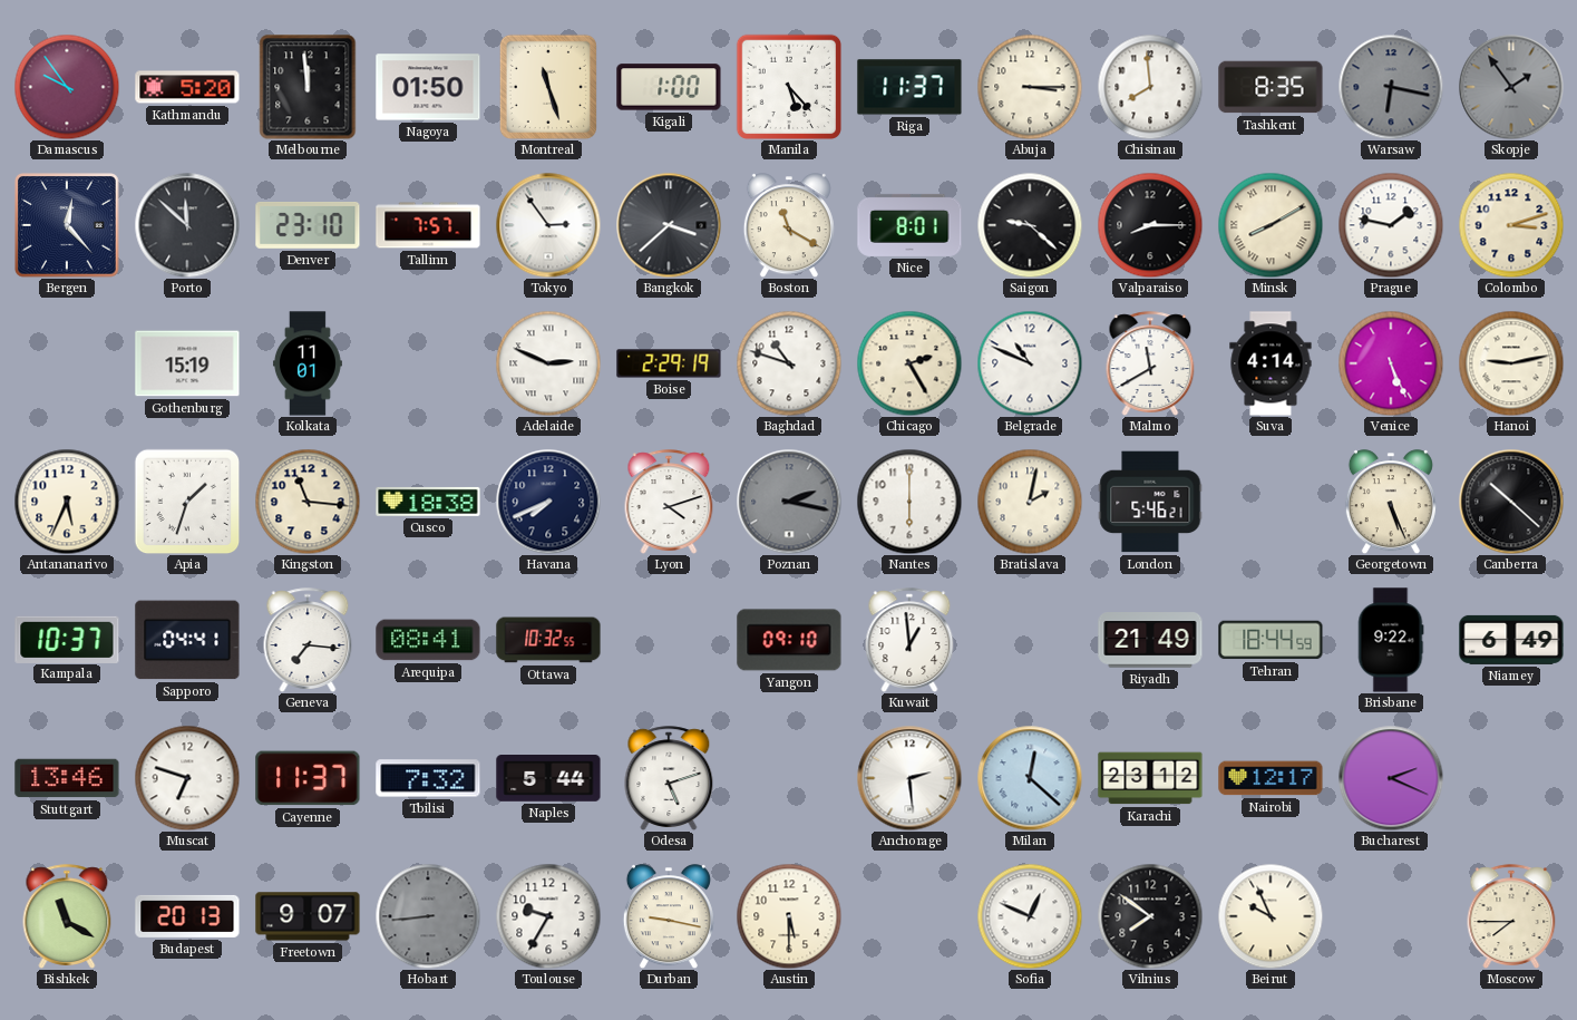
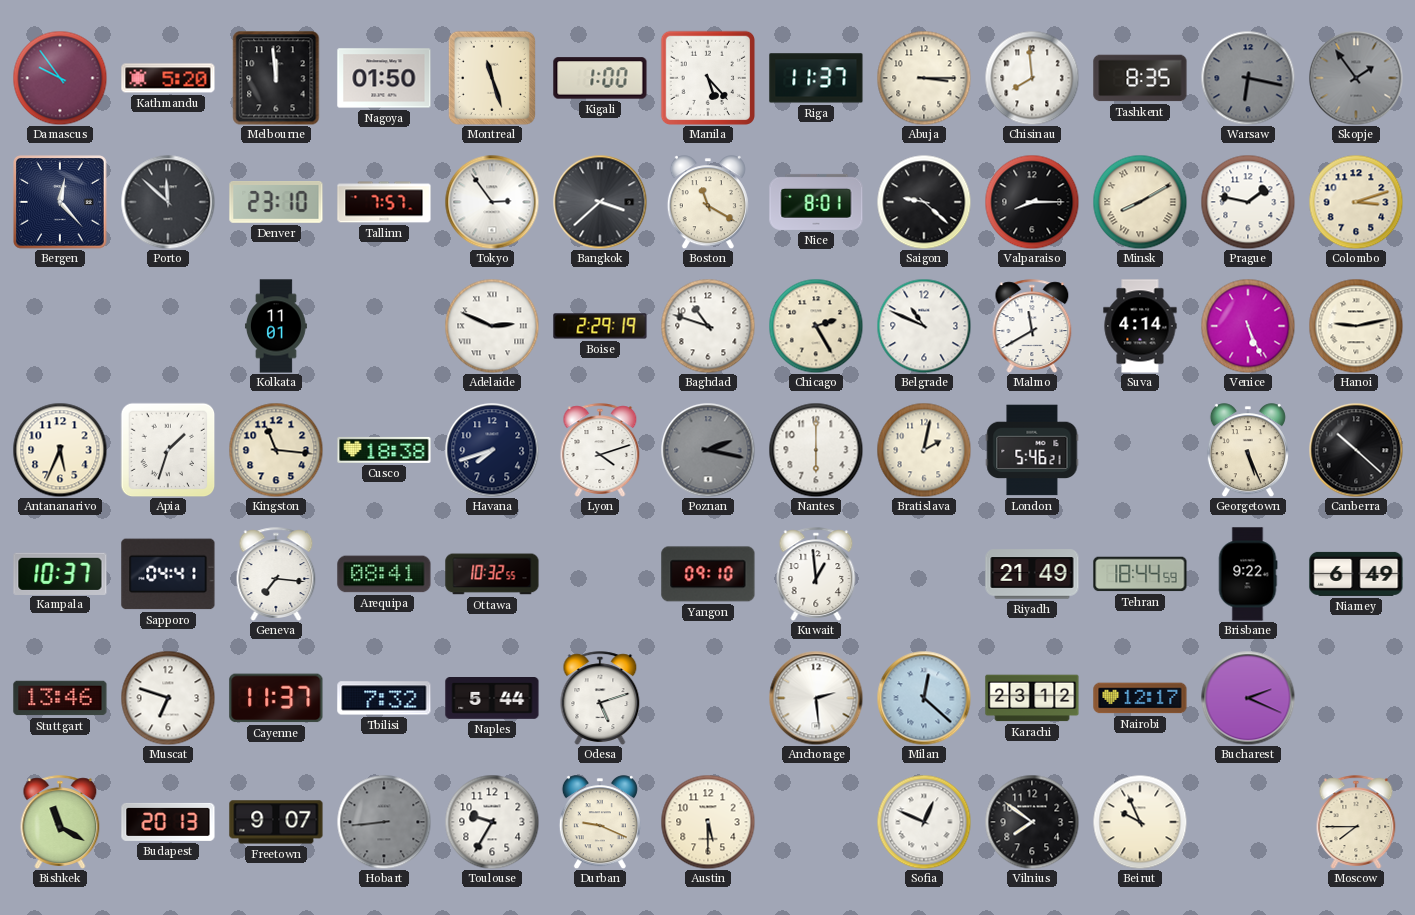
Gothenburg: 15:19 -> none (187, 363)
Havana: 7:41 -> 7:42 (492, 450)
Durban: 9:17 -> 9:19 (600, 822)
